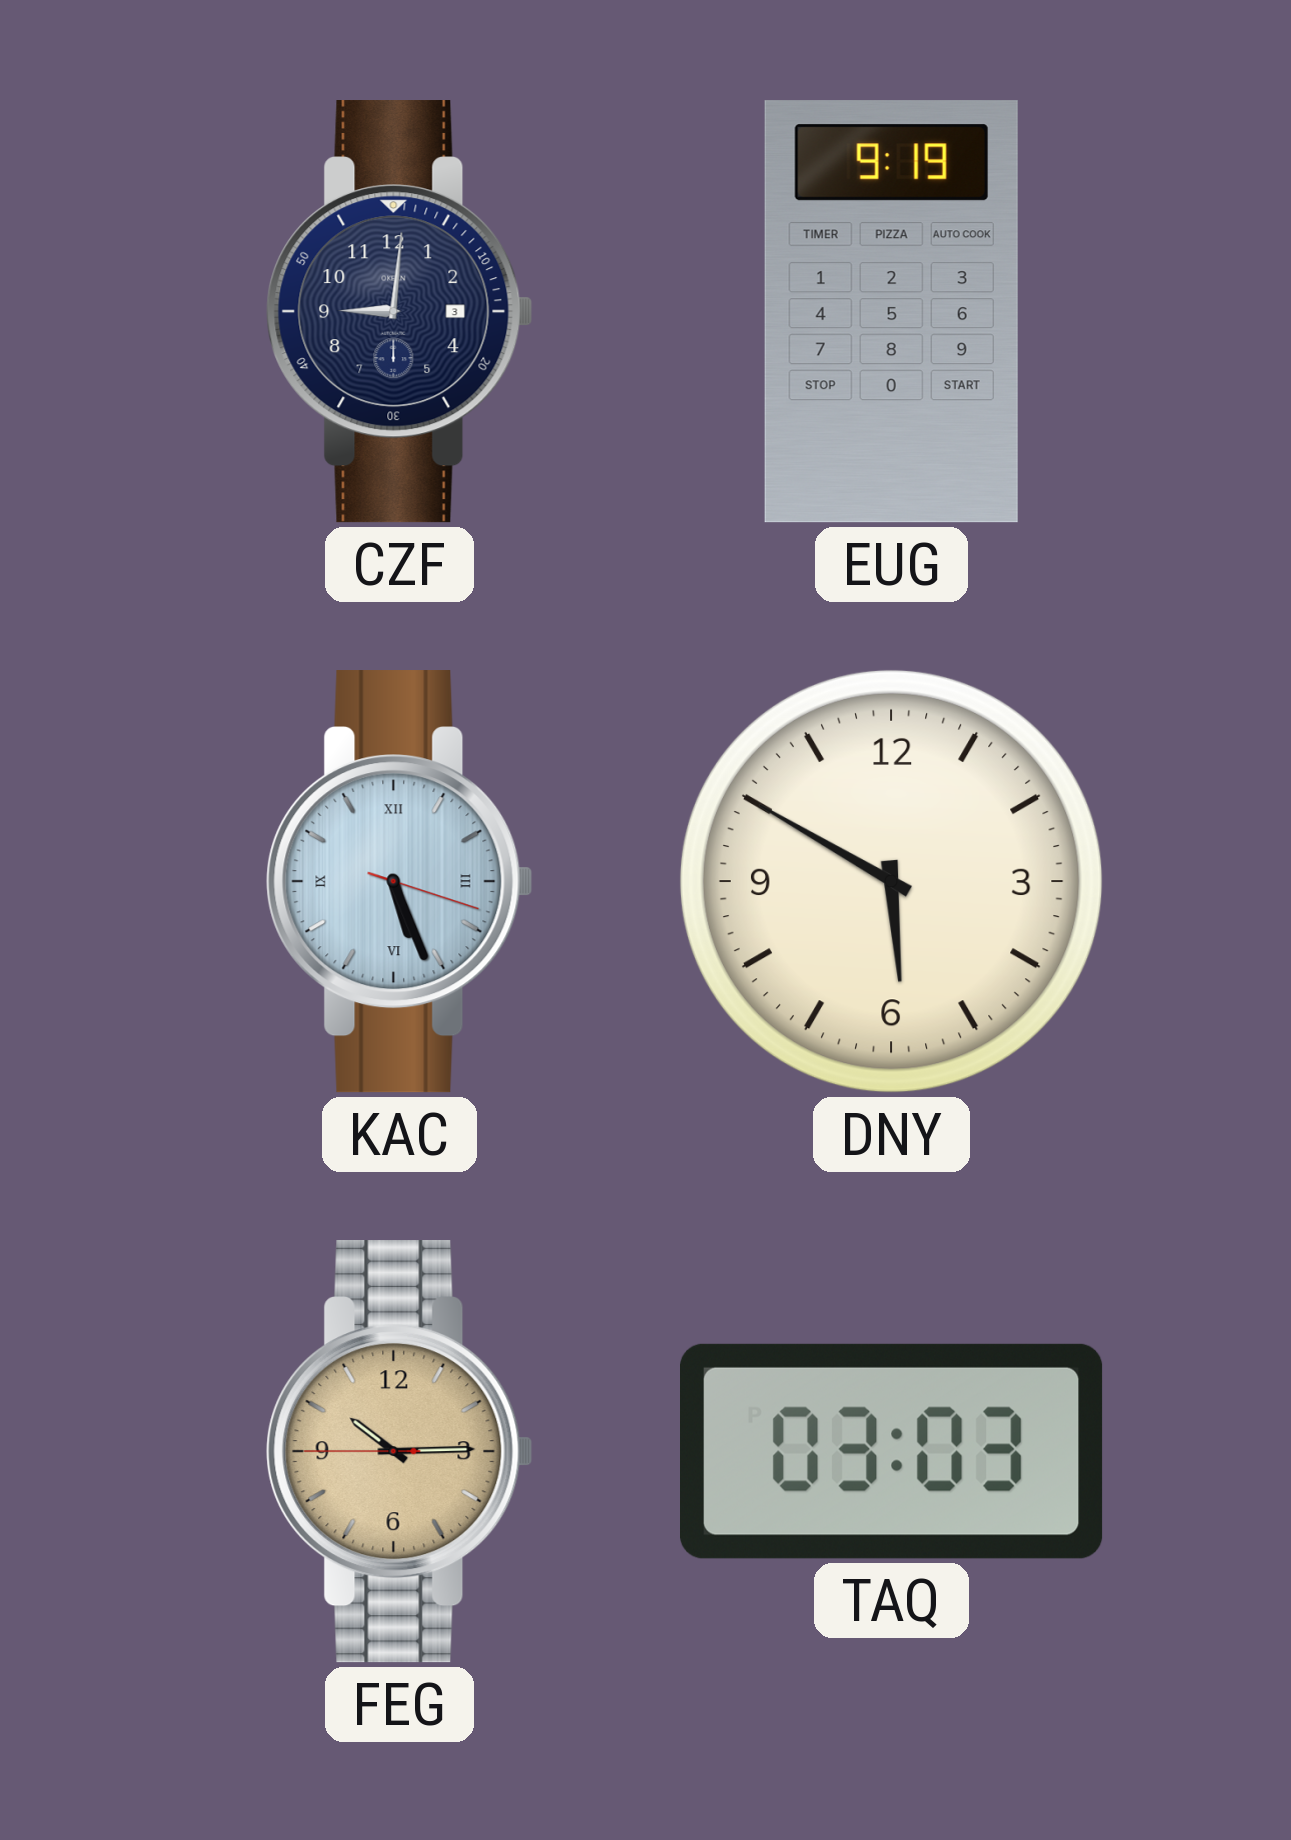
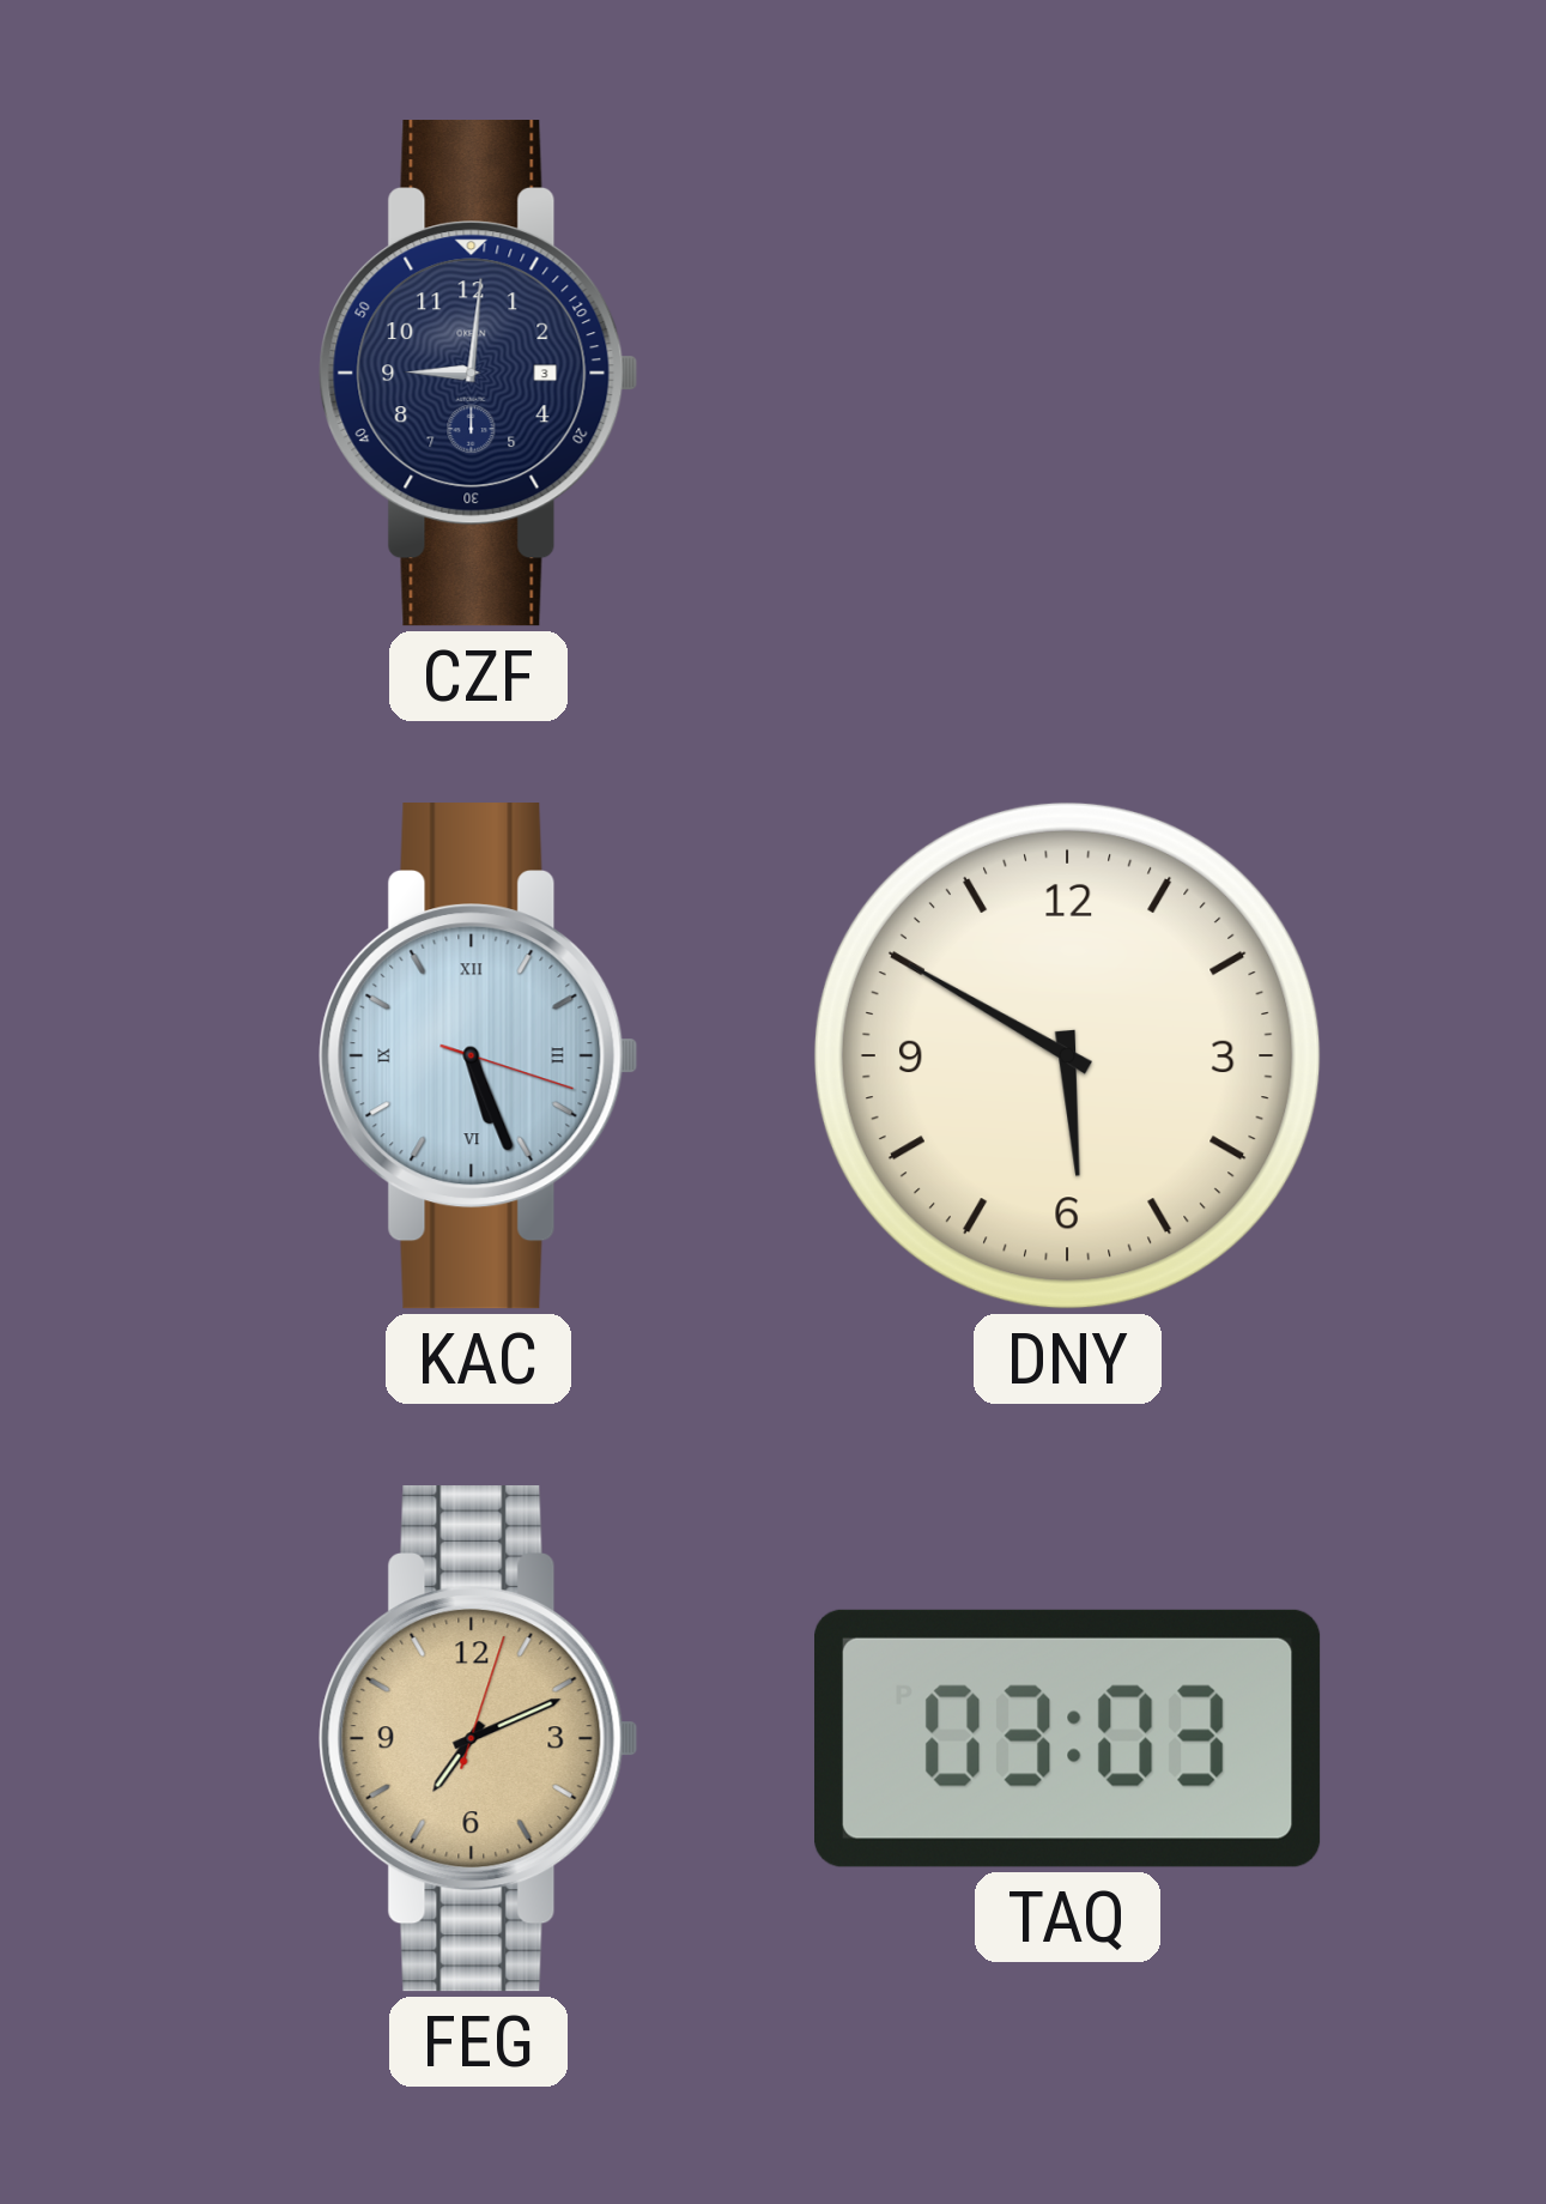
EUG: 9:19 -> none (891, 312)
FEG: 10:14 -> 7:11 (479, 1739)
